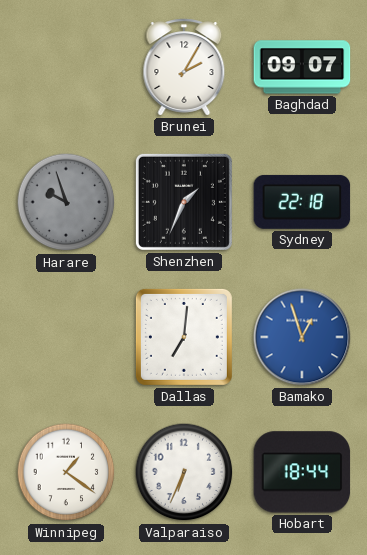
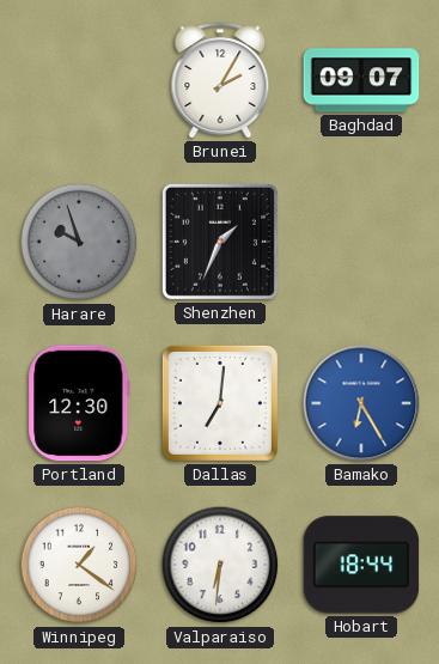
Sydney: 22:18 -> none (302, 202)
Portland: none -> 12:30 (79, 403)
Bamako: 12:57 -> 6:25 (361, 403)
Valparaiso: 6:34 -> 6:31 (220, 565)
